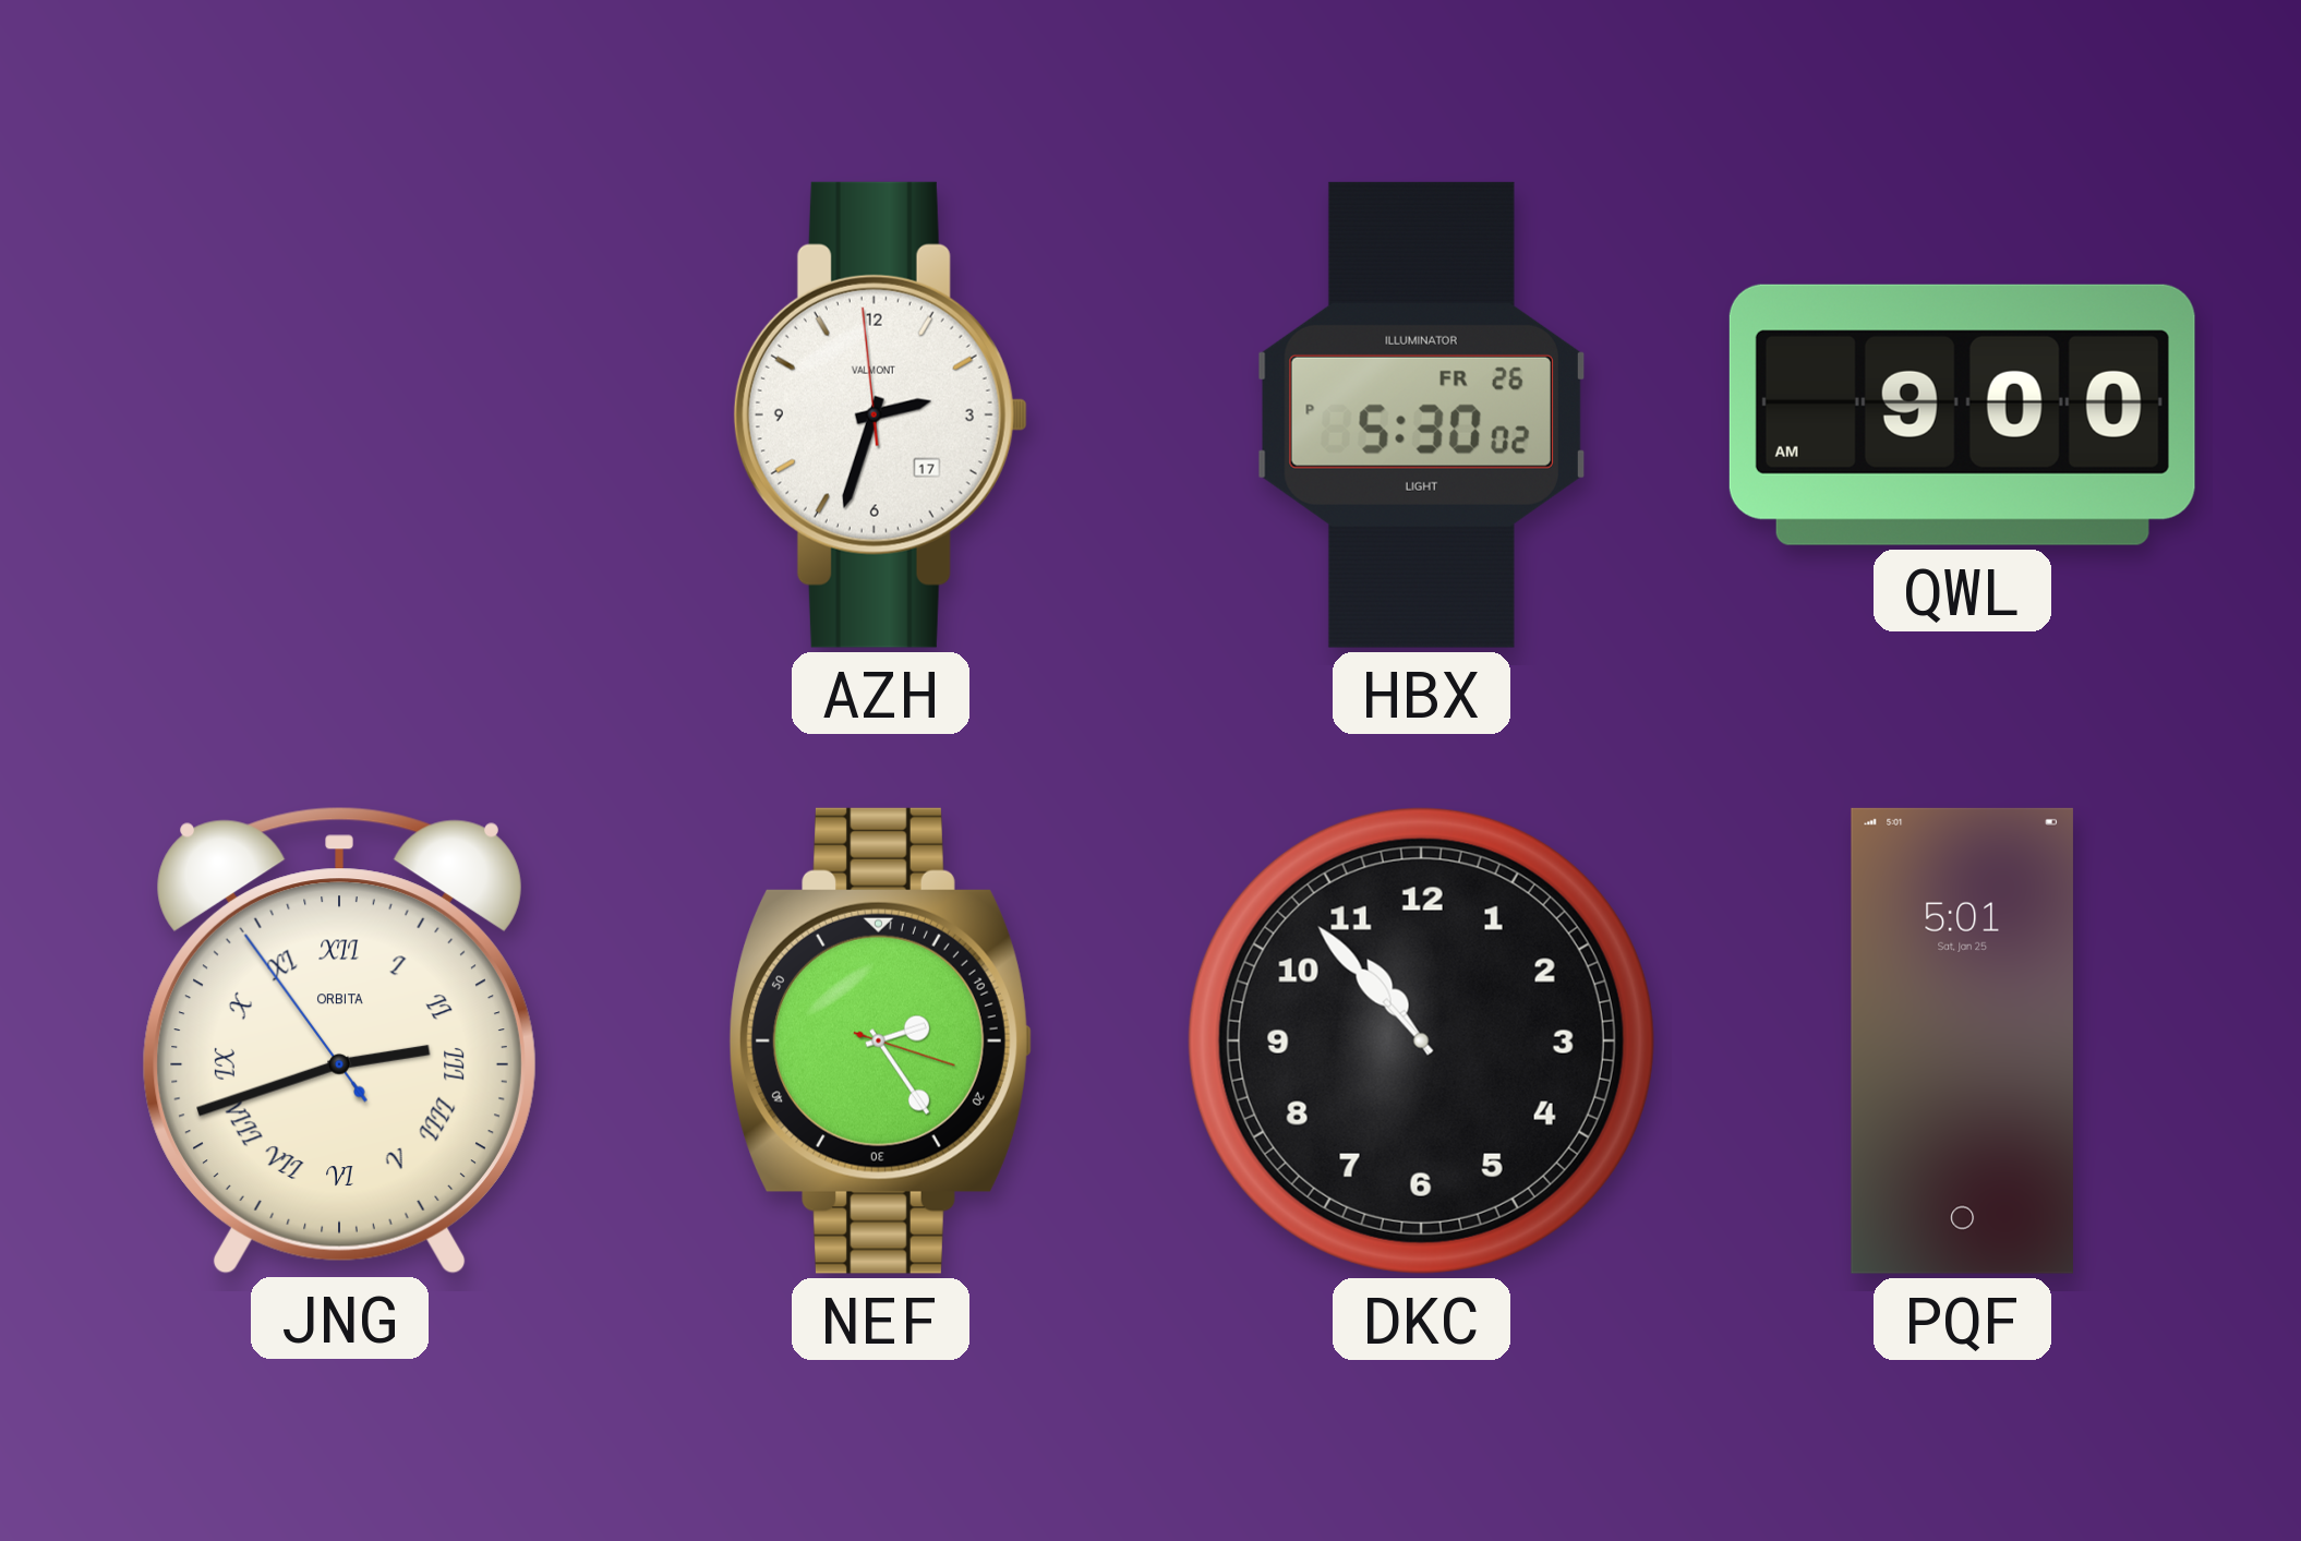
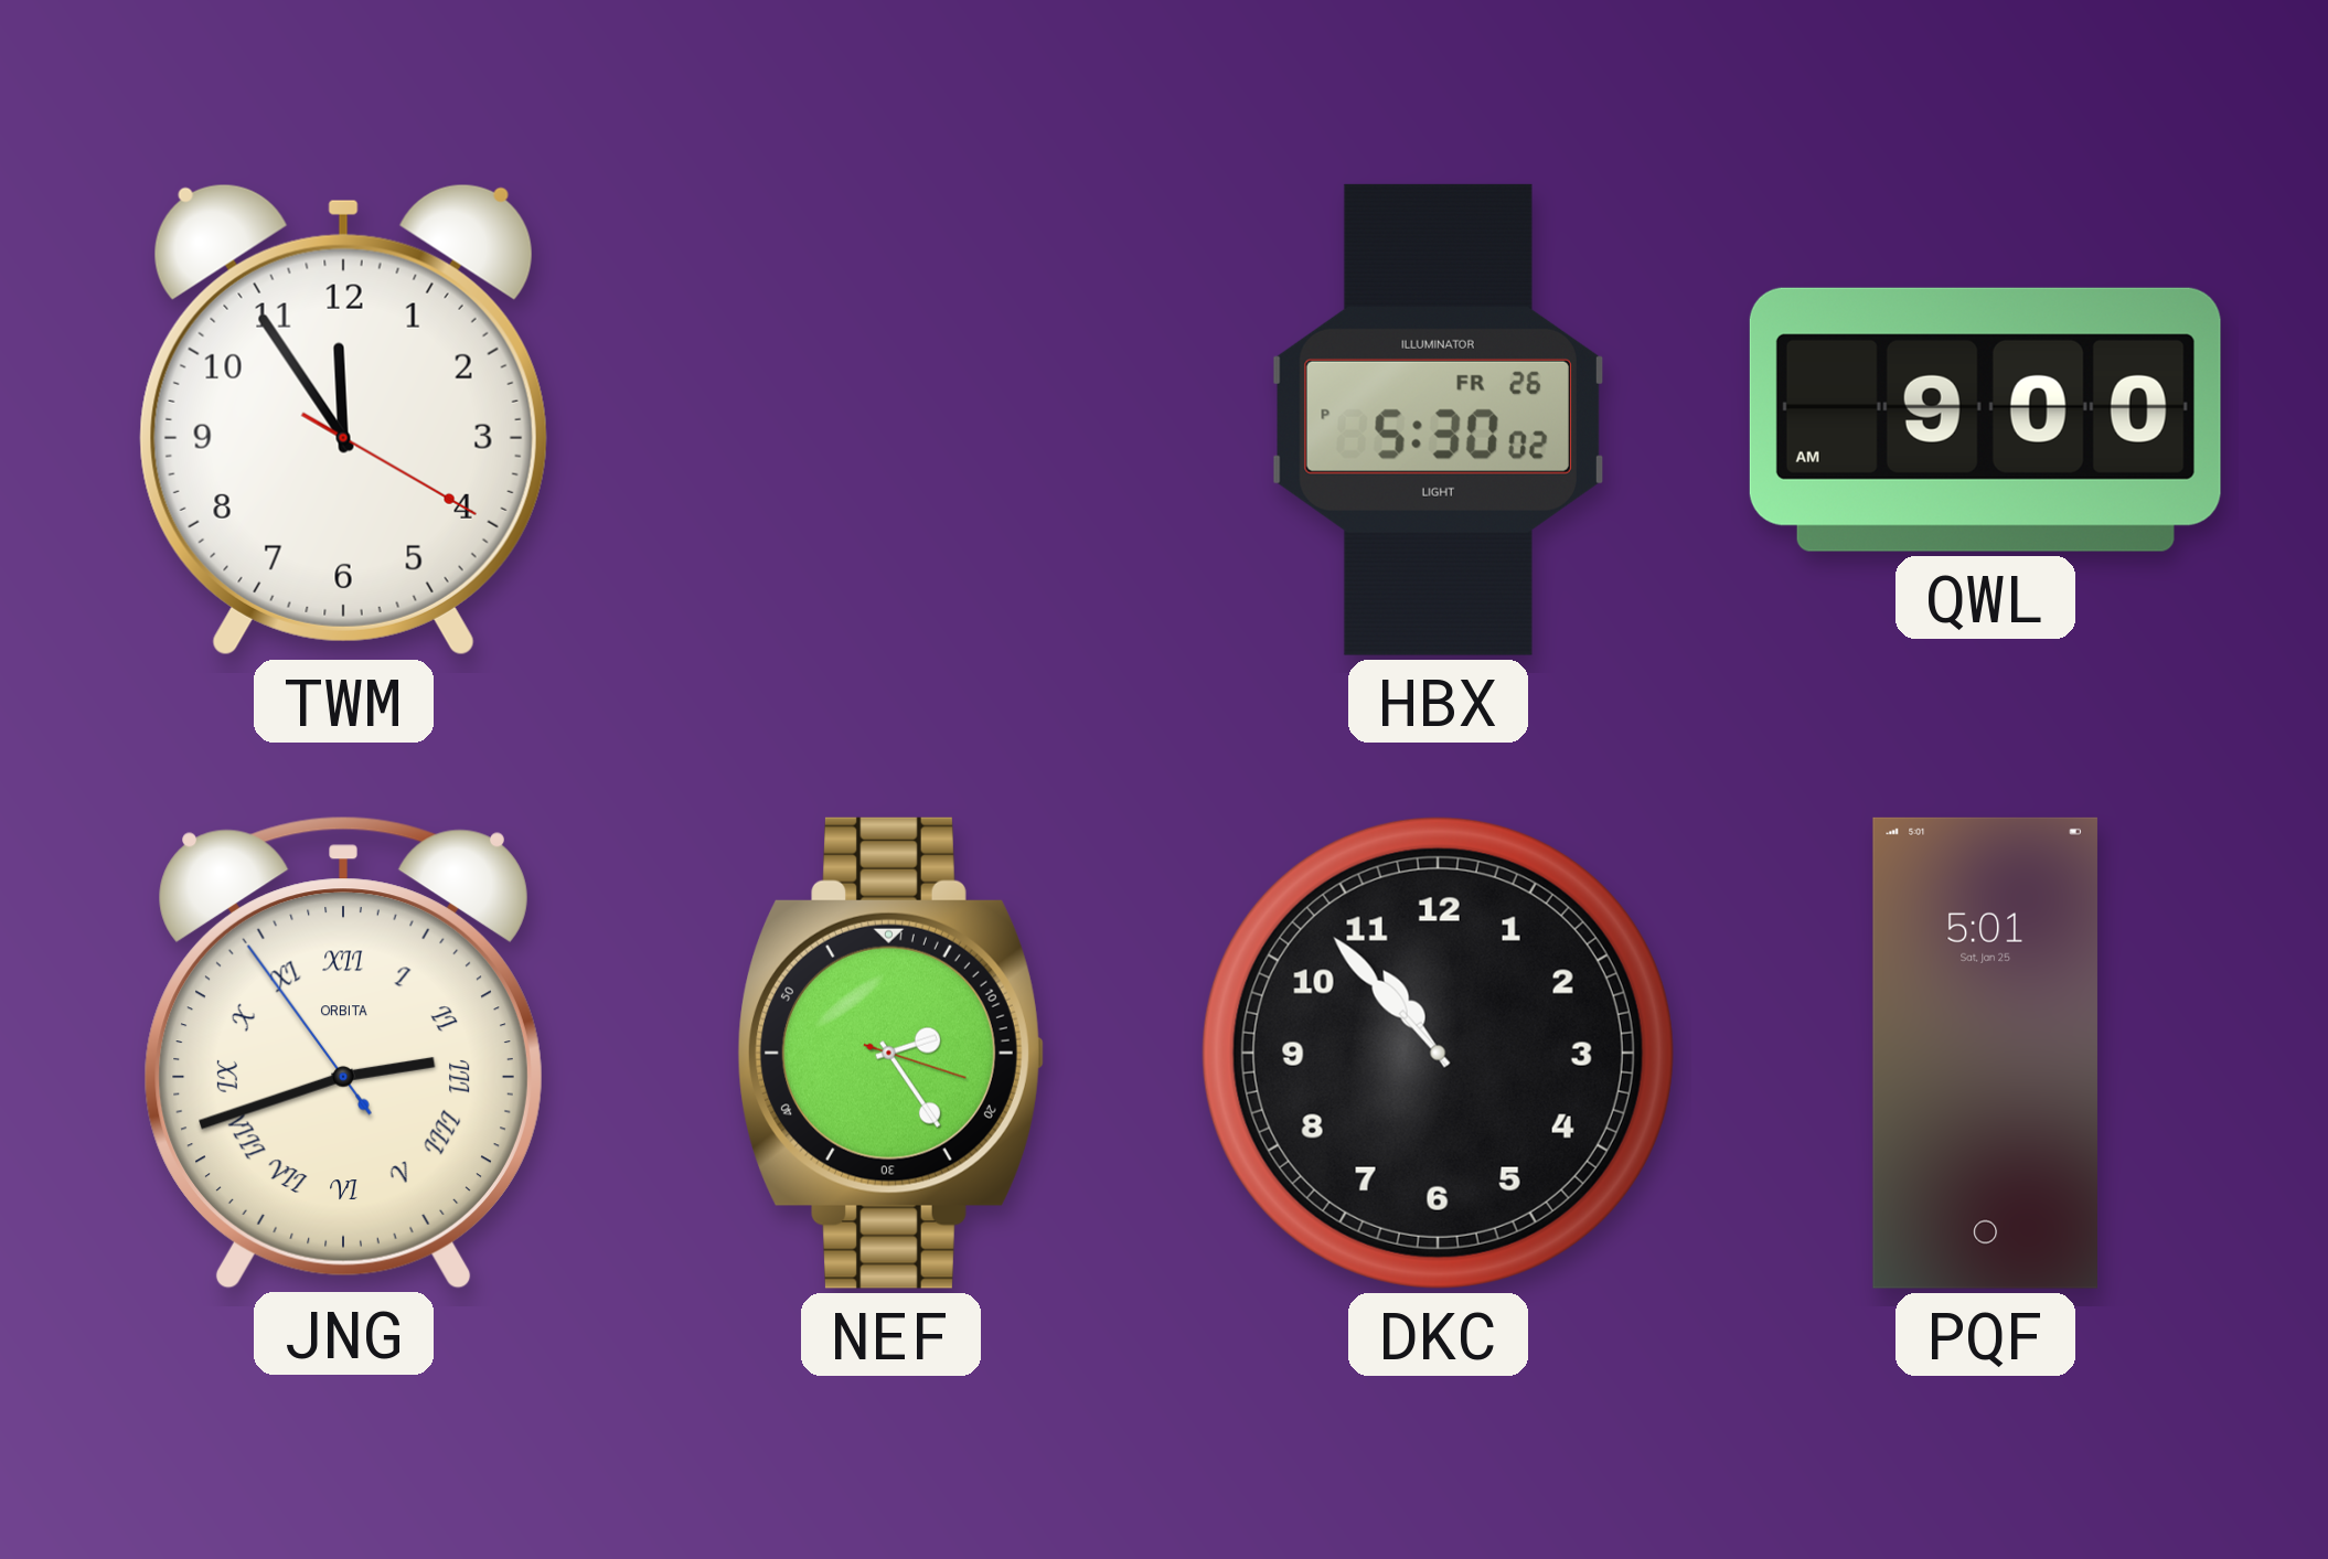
TWM: none -> 11:54 (343, 419)
AZH: 2:32 -> none (880, 414)
